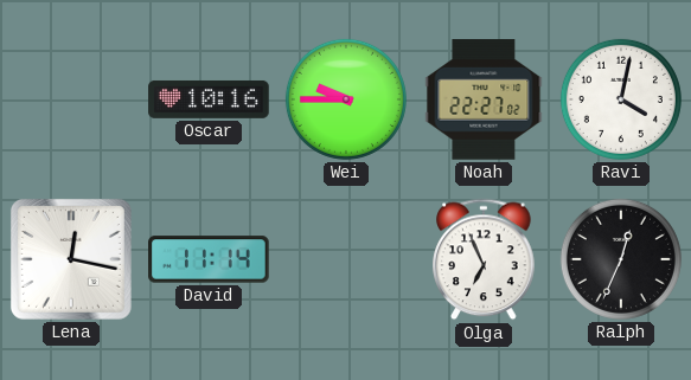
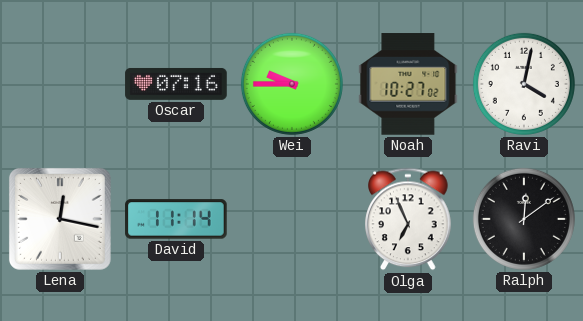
Oscar: 10:16 -> 07:16 (176, 84)
Noah: 22:27 -> 10:27 (408, 84)
Ralph: 12:34 -> 12:09 (524, 219)
